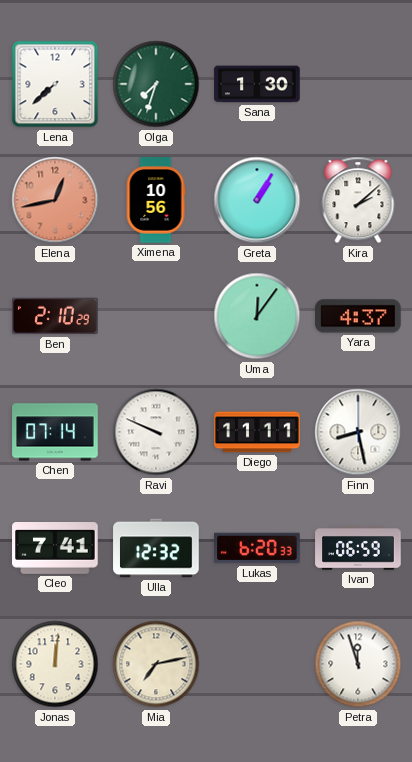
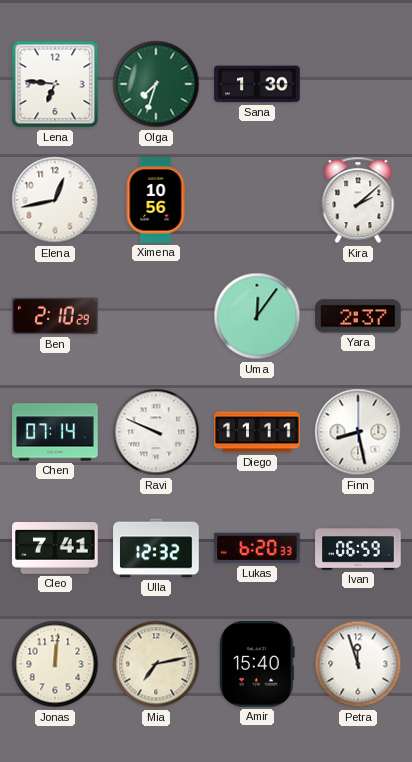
Lena: 7:38 -> 6:46 (55, 84)
Elena dial: salmon -> white (55, 200)
Greta: 1:05 -> none (257, 200)
Yara: 4:37 -> 2:37 (358, 316)
Amir: none -> 15:40 (258, 664)
